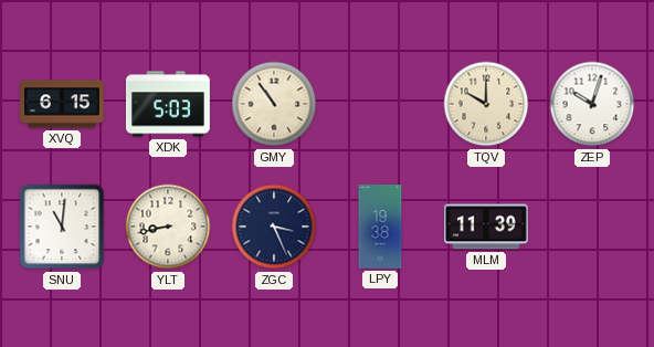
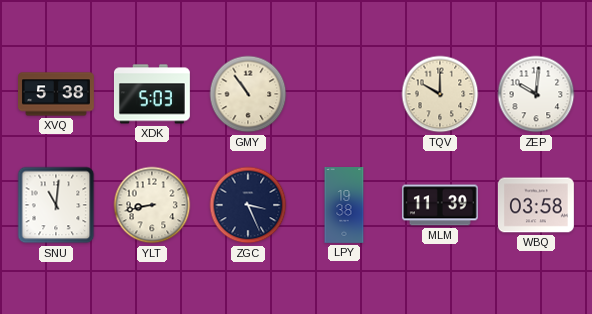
XVQ: 6:15 -> 5:38 (57, 94)
ZEP: 10:03 -> 10:01 (536, 94)
WBQ: none -> 03:58 (536, 205)
